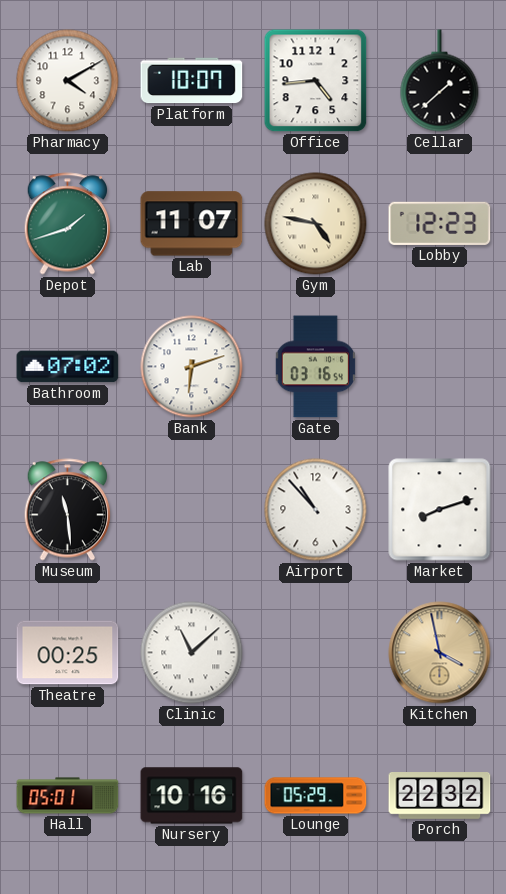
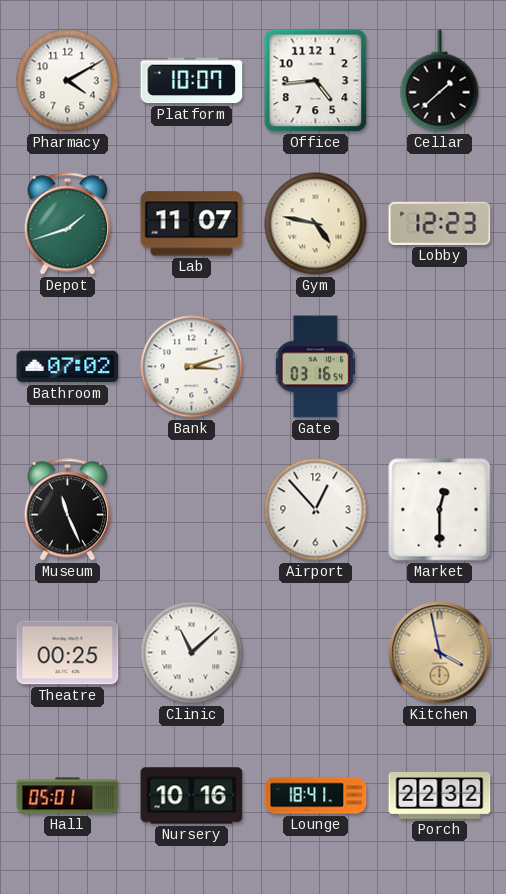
Bank: 6:12 -> 3:12 (192, 367)
Museum: 11:29 -> 11:26 (68, 510)
Airport: 10:53 -> 12:53 (316, 510)
Market: 8:12 -> 12:30 (440, 510)
Lounge: 05:29 -> 18:41 (316, 796)
